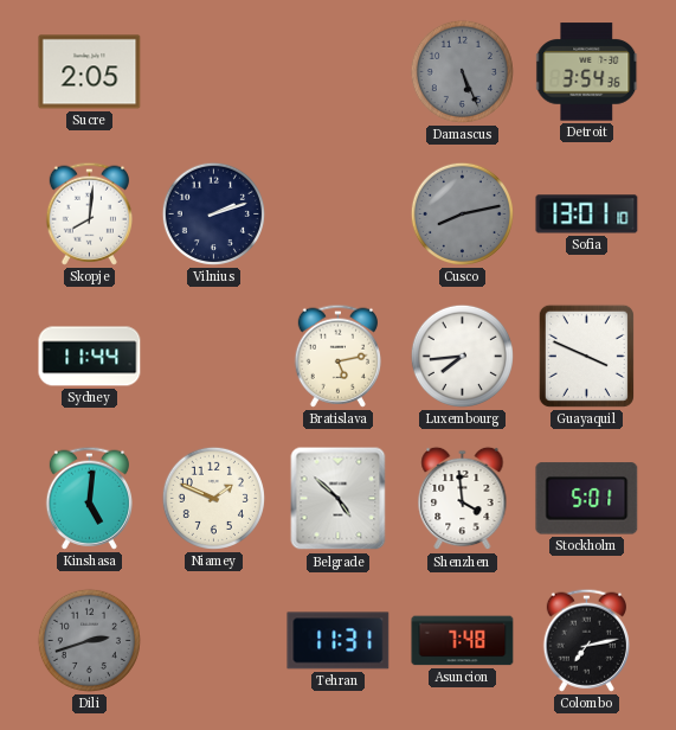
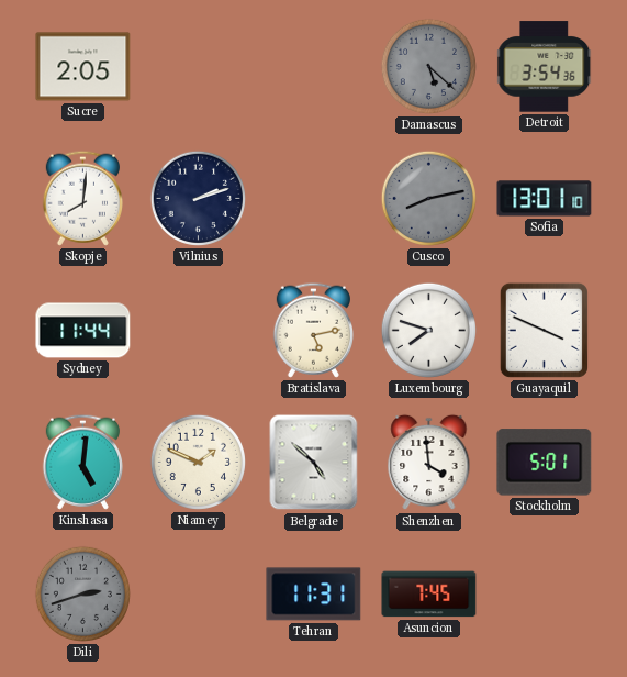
Damascus: 5:26 -> 5:22 (428, 66)
Luxembourg: 7:44 -> 7:48 (428, 330)
Asuncion: 7:48 -> 7:45 (429, 595)
Colombo: 7:13 -> none (586, 640)
